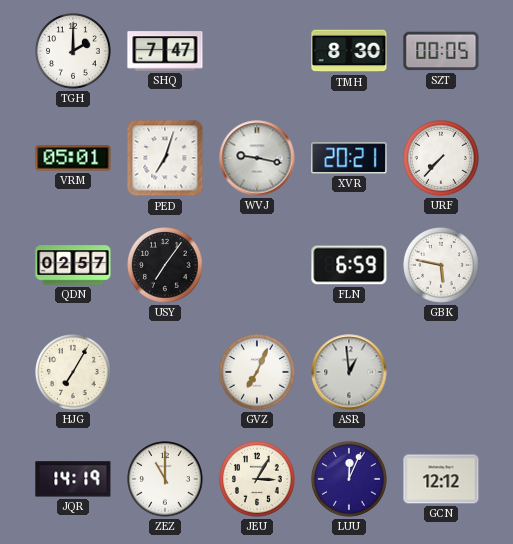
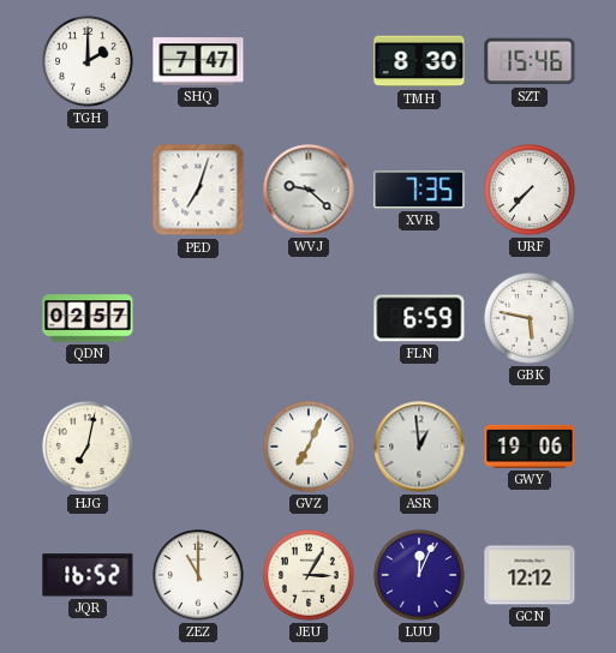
SZT: 00:05 -> 15:46 (530, 61)
VRM: 05:01 -> none (73, 158)
WVJ: 9:17 -> 9:22 (309, 190)
XVR: 20:21 -> 7:35 (419, 190)
USY: 7:06 -> none (165, 265)
HJG: 7:05 -> 7:02 (88, 447)
GWY: none -> 19:06 (530, 447)
JQR: 14:19 -> 16:52 (88, 575)
